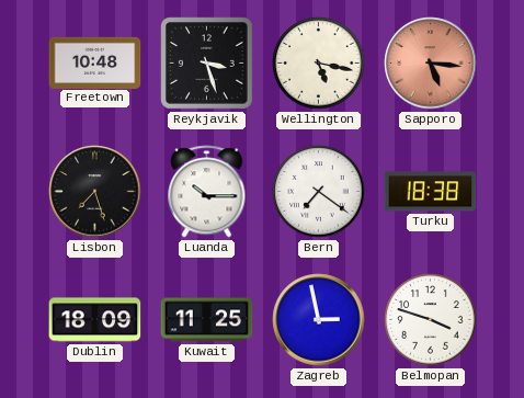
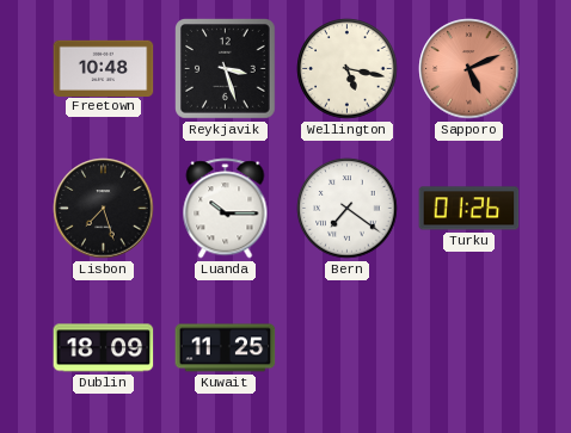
Sapporo: 5:16 -> 5:11 (469, 69)
Turku: 18:38 -> 01:26 (469, 209)
Zagreb: 2:58 -> none (319, 320)
Belmopan: 3:48 -> none (431, 320)
